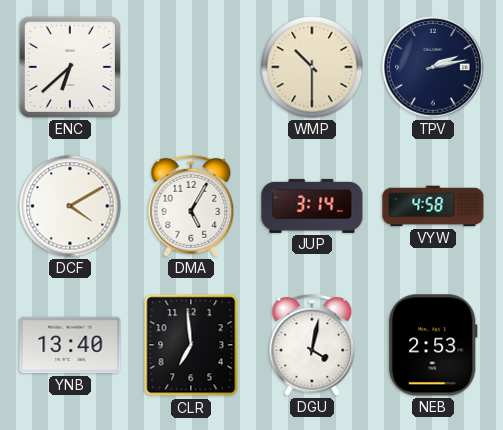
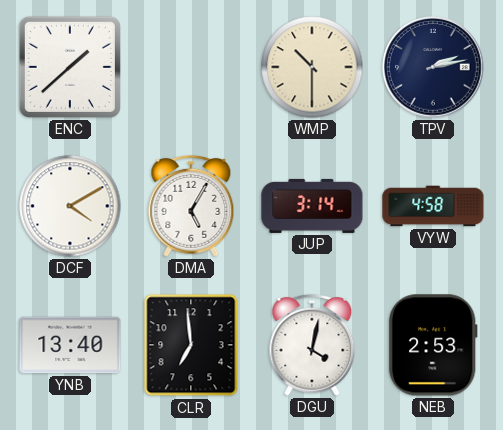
ENC: 6:38 -> 1:38 (70, 67)
